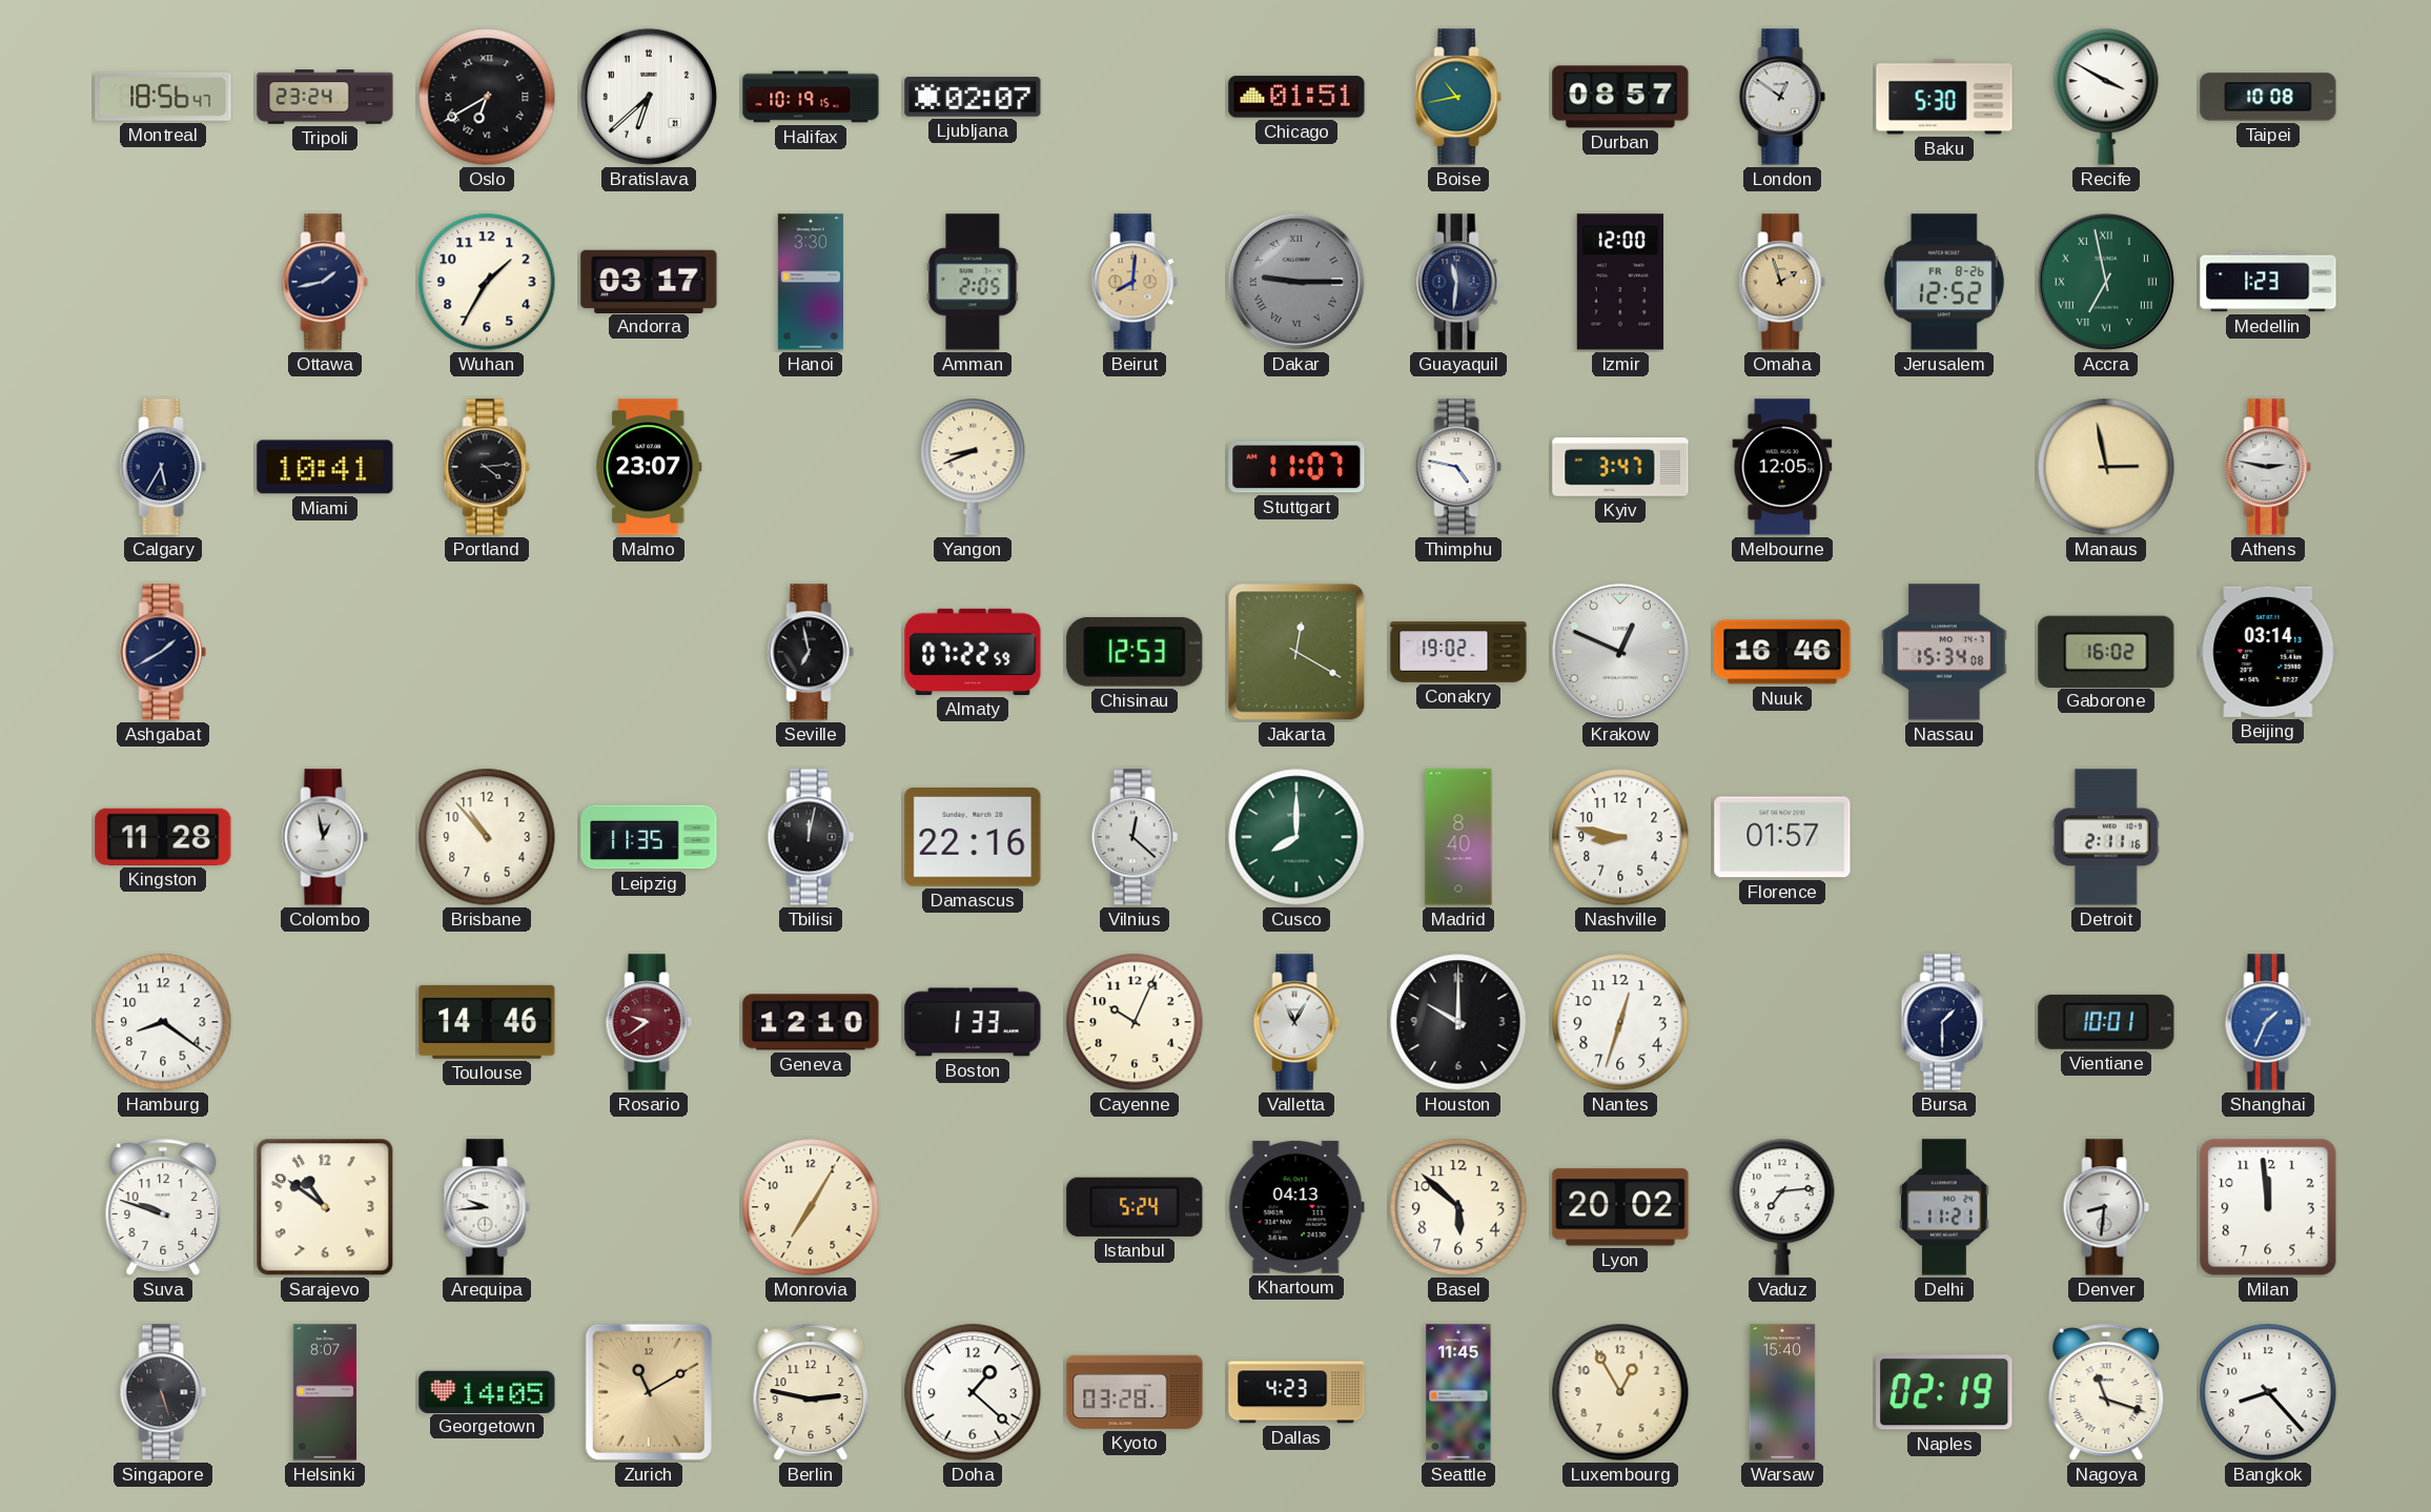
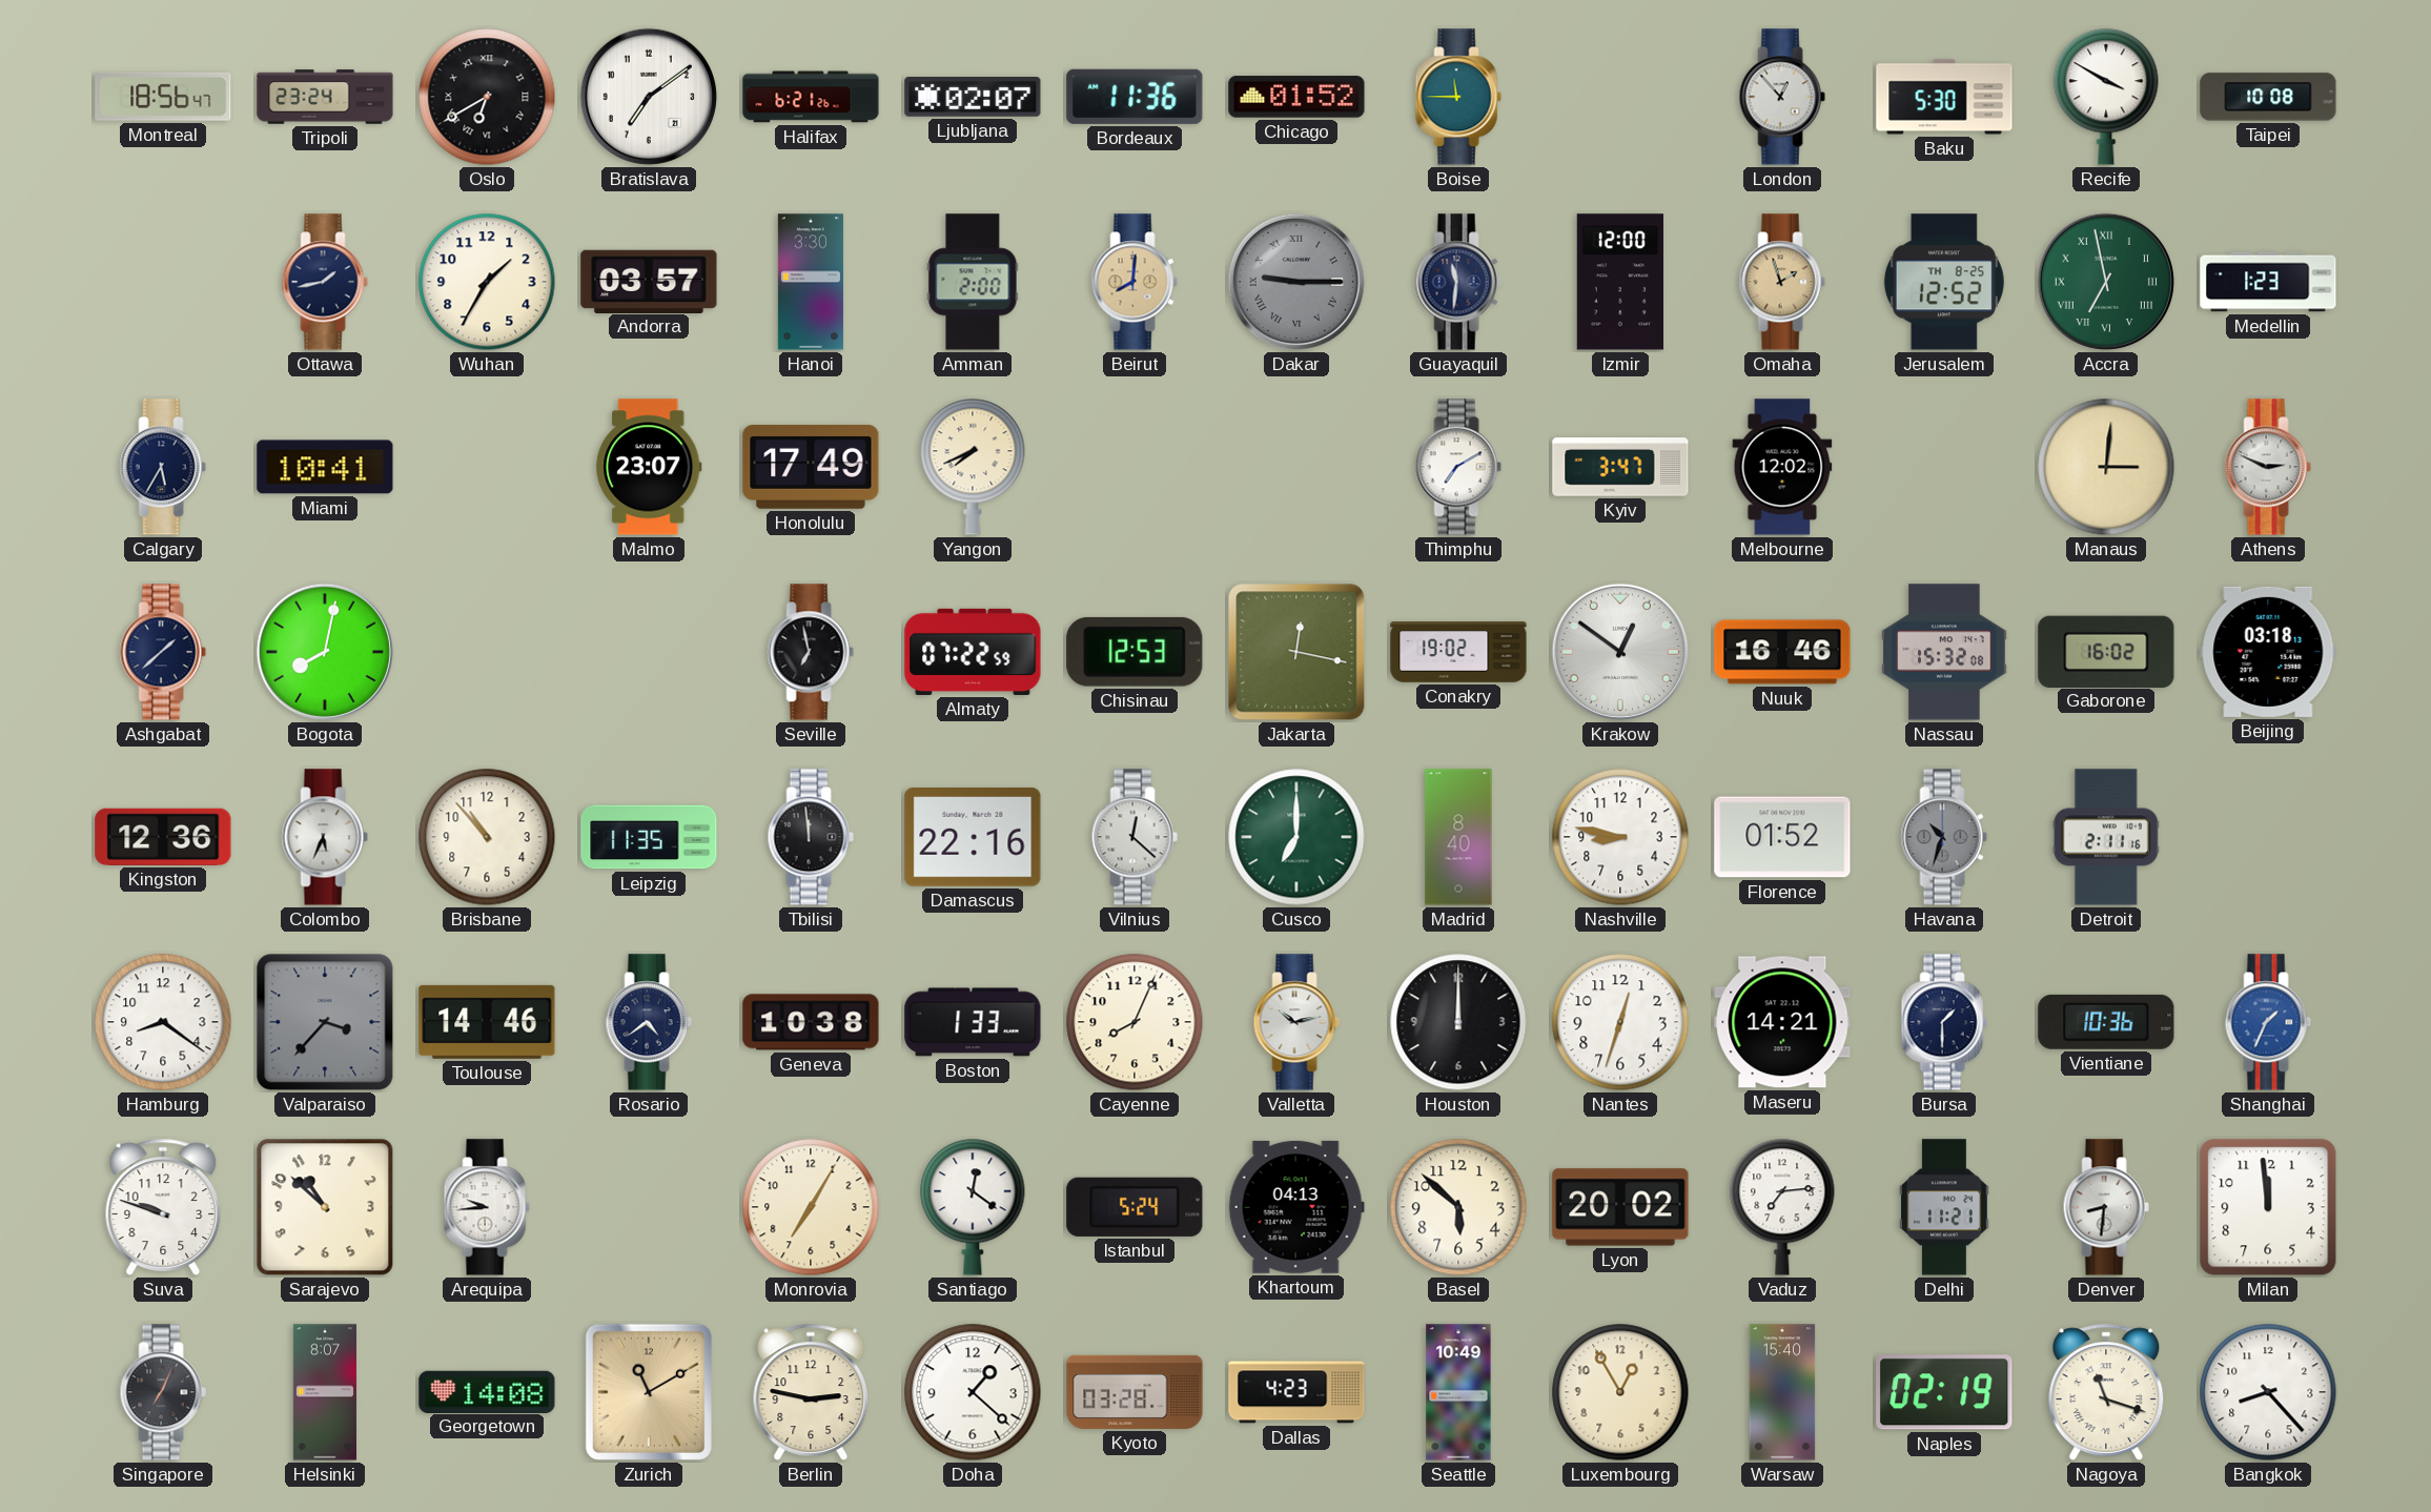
Bratislava: 6:38 -> 7:09 (649, 97)
Halifax: 10:19 -> 6:21 (811, 97)
Bordeaux: none -> 11:36 (1135, 97)
Chicago: 01:51 -> 01:52 (1296, 97)
Boise: 10:43 -> 11:45 (1458, 97)
Durban: 08:57 -> none (1620, 97)
London: 12:51 -> 12:53 (1782, 97)
Andorra: 03:17 -> 03:57 (649, 281)
Amman: 2:05 -> 2:00 (973, 282)
Jerusalem date: FR 8-26 -> TH 8-25 (1944, 282)
Portland: 4:14 -> none (487, 467)
Honolulu: none -> 17:49 (811, 467)
Yangon: 8:41 -> 7:41 (973, 467)
Stuttgart: 11:07 -> none (1296, 467)
Thimphu: 4:47 -> 7:10 (1458, 467)
Melbourne: 12:05 -> 12:02 (1782, 467)
Manaus: 2:58 -> 3:01 (2106, 467)
Athens: 2:47 -> 2:49 (2268, 467)
Ashgabat: 1:40 -> 1:38 (163, 652)
Bogota: none -> 8:02 (325, 652)
Jakarta: 12:20 -> 12:17 (1296, 652)
Krakow: 12:49 -> 12:51 (1620, 652)
Nassau: 15:34 -> 15:32 (1944, 652)
Beijing: 03:14 -> 03:18 (2268, 652)
Kingston: 11:28 -> 12:36 (163, 837)
Colombo: 12:58 -> 5:34 (325, 837)
Tbilisi: 12:02 -> 11:59 (811, 837)
Cusco: 8:00 -> 7:00 (1296, 837)
Florence: 01:57 -> 01:52 (1782, 837)
Havana: none -> 10:33 (1944, 837)
Valparaiso: none -> 3:37 (325, 1022)
Rosario: 9:39 -> 4:39 (649, 1022)
Rosario dial: burgundy -> navy (649, 1022)
Geneva: 12:10 -> 10:38 (811, 1022)
Cayenne: 10:04 -> 8:04 (1135, 1022)
Valletta: 11:05 -> 10:13 (1296, 1022)
Houston: 10:00 -> 12:00 (1458, 1022)
Maseru: none -> 14:21 (1782, 1022)
Vientiane: 10:01 -> 10:36 (2106, 1022)
Sarajevo: 10:51 -> 10:52 (325, 1207)
Santiago: none -> 12:21 (973, 1207)
Singapore: 5:27 -> 7:04 (163, 1392)
Georgetown: 14:05 -> 14:08 (487, 1391)
Seattle: 11:45 -> 10:49 (1458, 1392)
